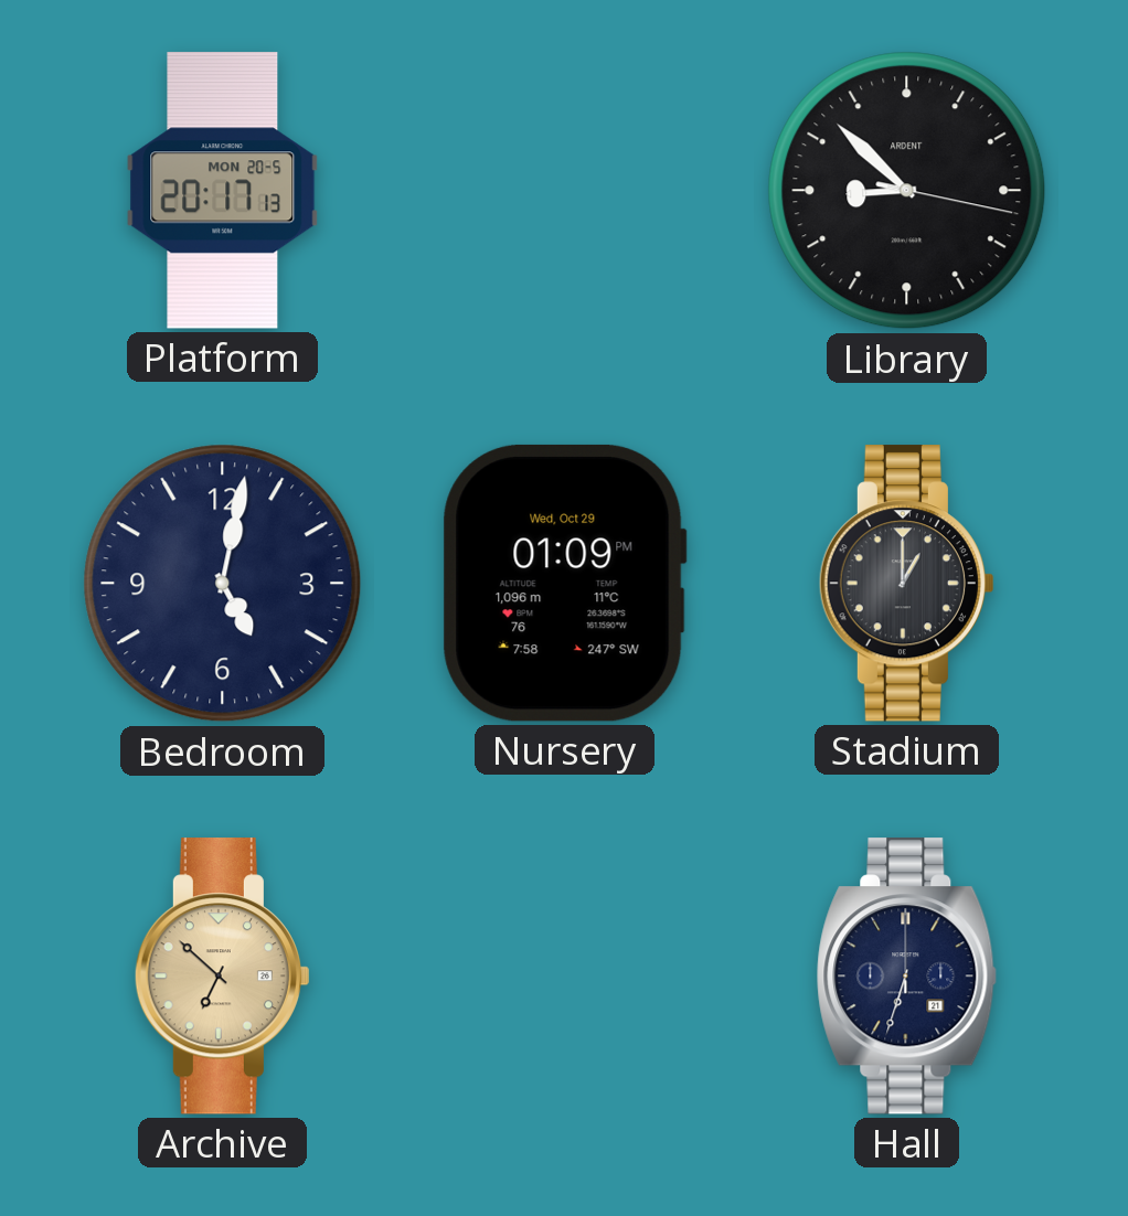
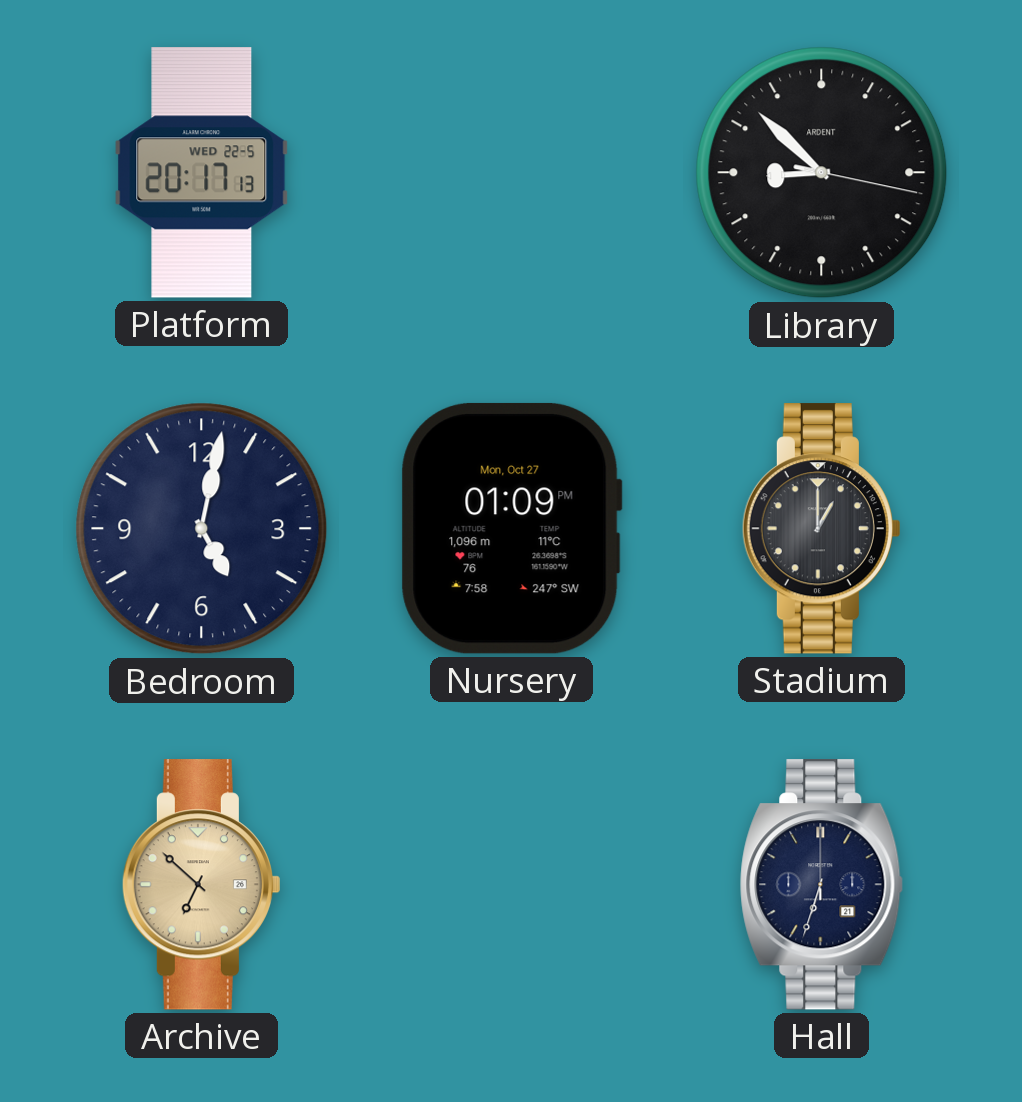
Platform date: MON 20-5 -> WED 22-5 (202, 173)
Nursery date: Wed, Oct 29 -> Mon, Oct 27 (511, 528)
